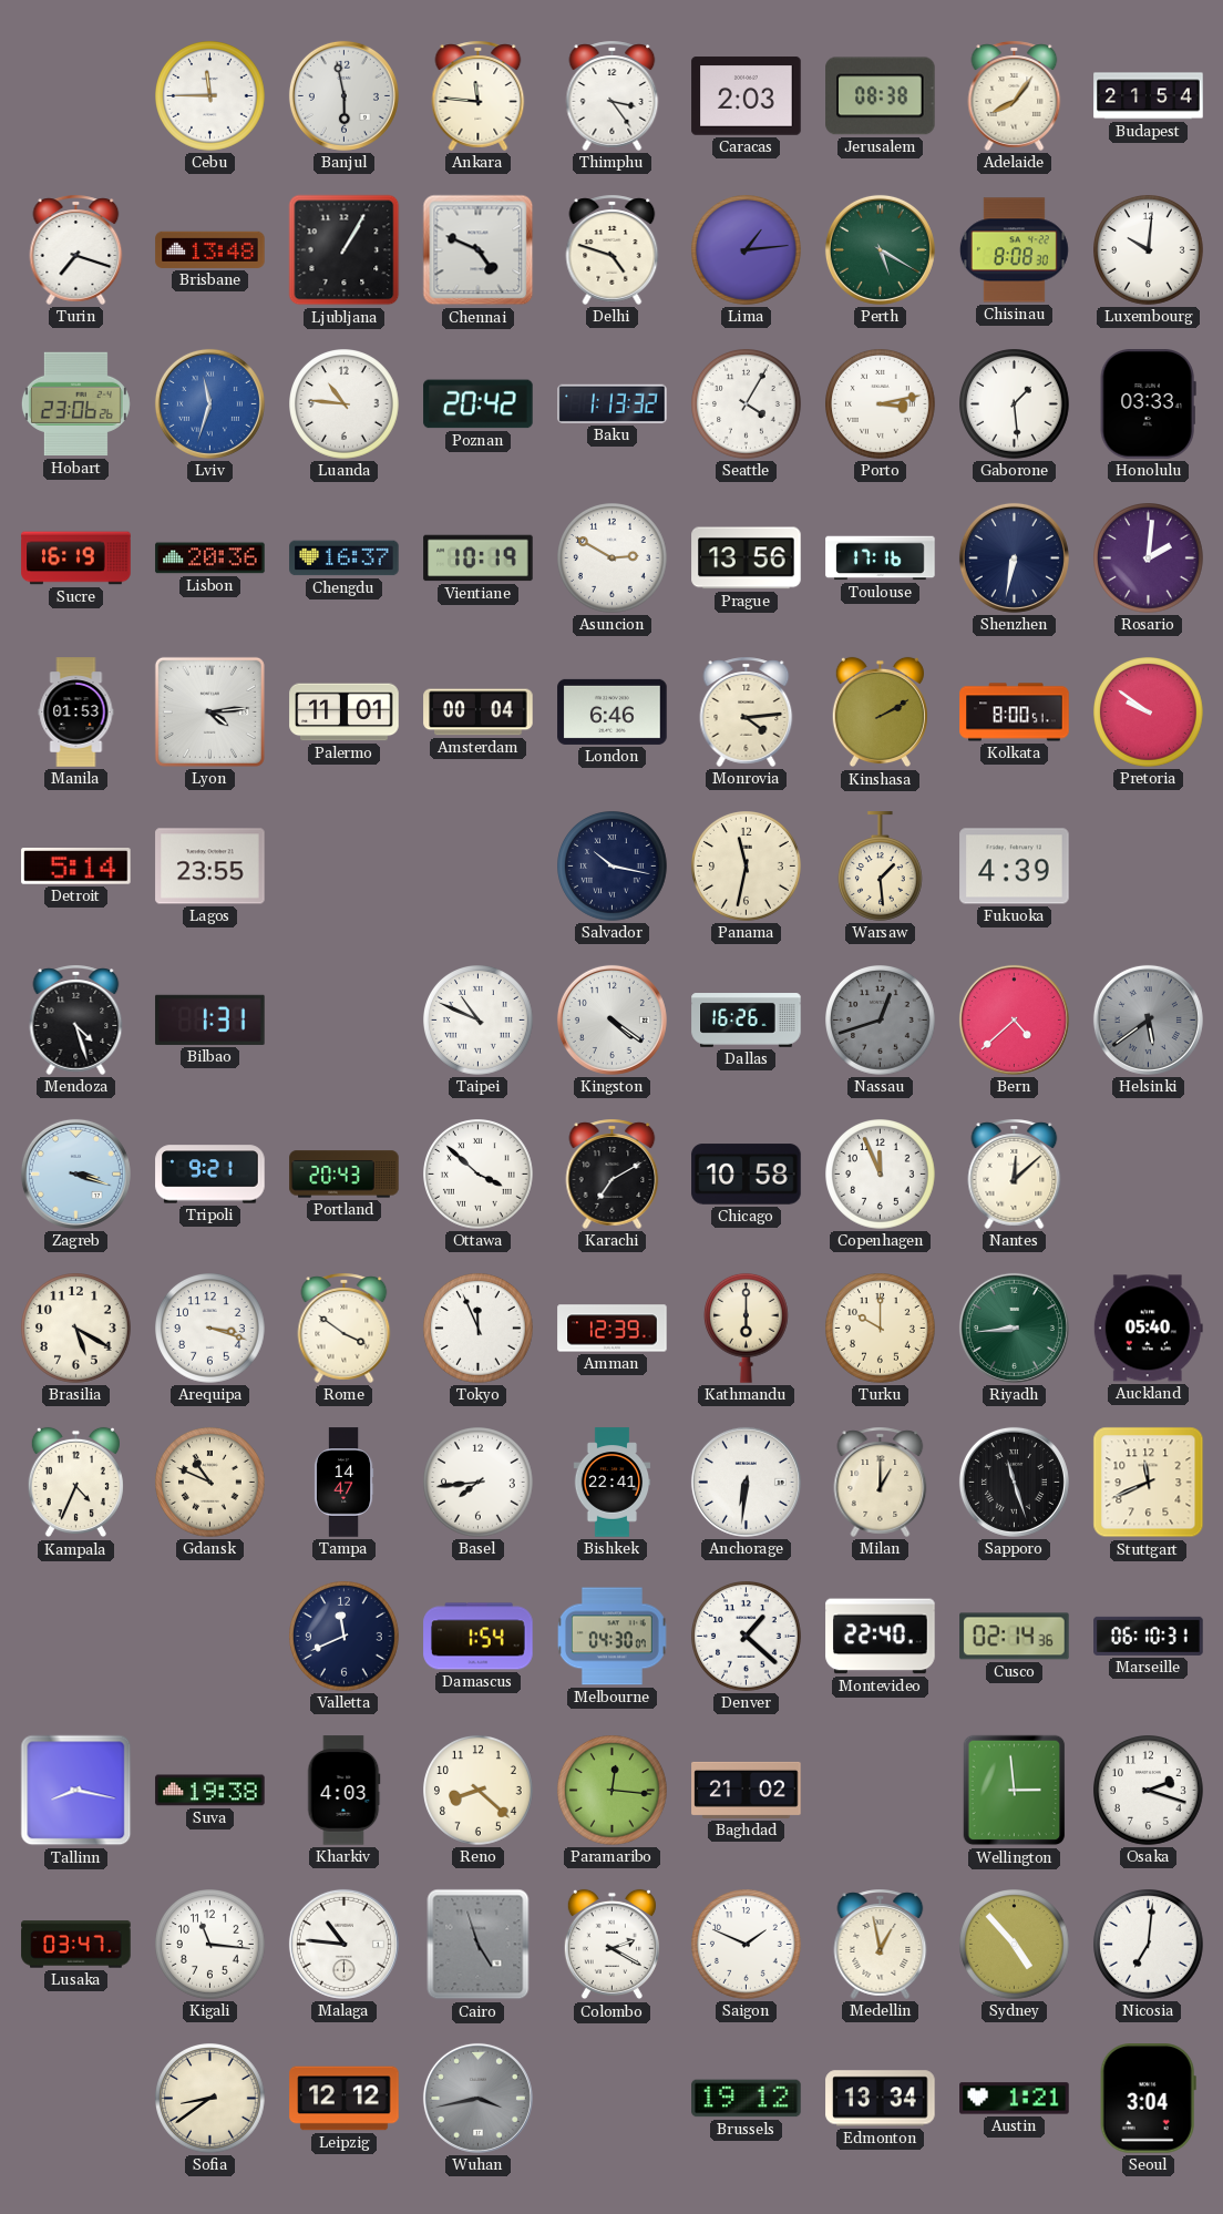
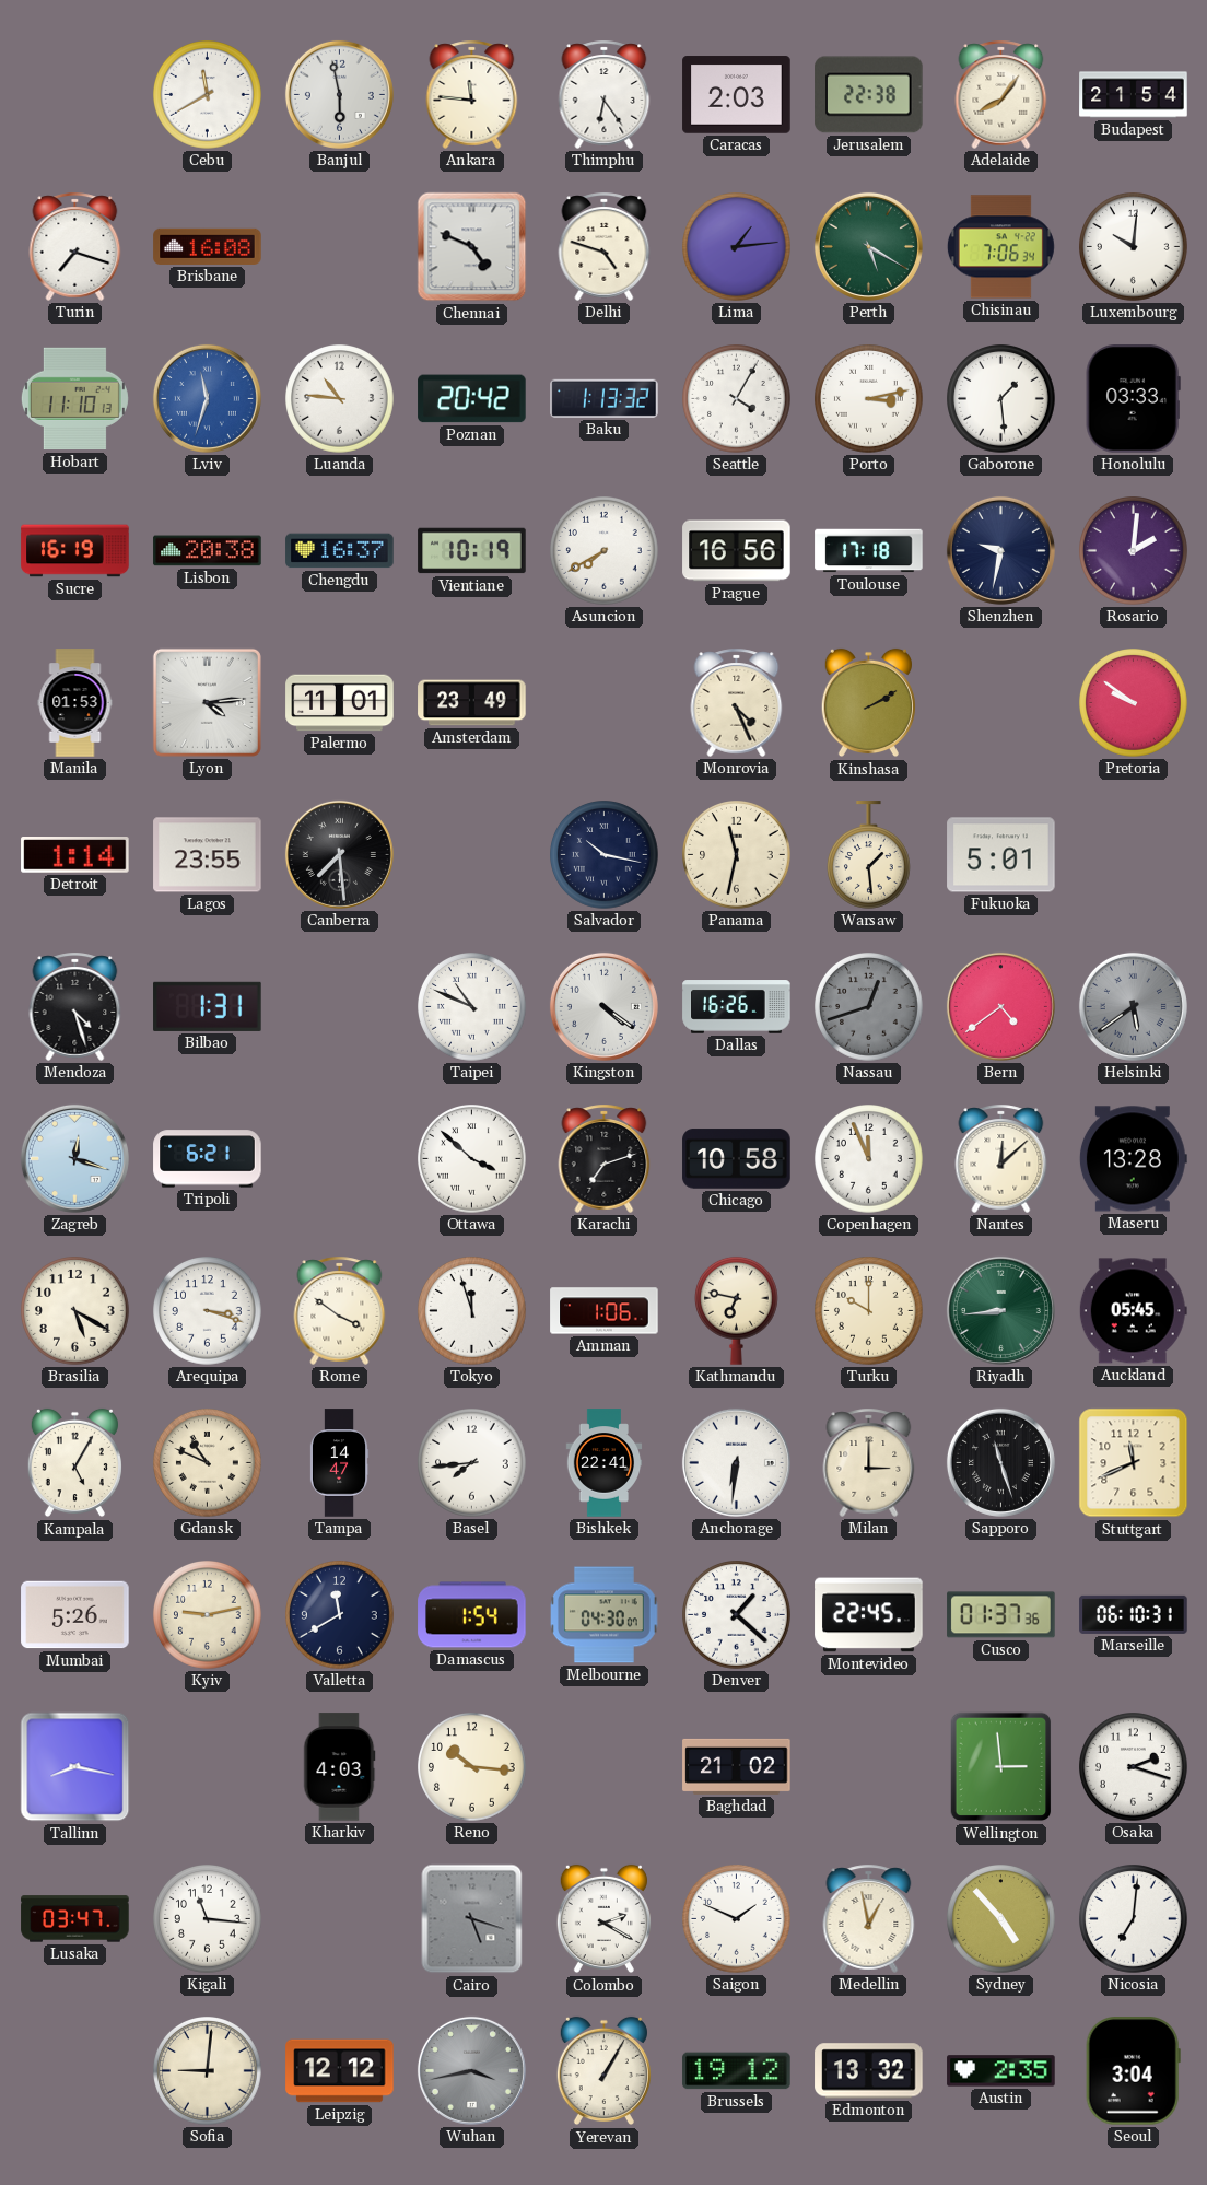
Cebu: 11:45 -> 11:40 (208, 95)
Thimphu: 3:24 -> 6:24 (605, 94)
Jerusalem: 08:38 -> 22:38 (869, 95)
Brisbane: 13:48 -> 16:08 (208, 246)
Ljubljana: 1:05 -> none (345, 250)
Chisinau: 8:08 -> 7:06 (1000, 247)
Hobart: 23:06 -> 11:10 (74, 399)
Lisbon: 20:36 -> 20:38 (208, 551)
Asuncion: 2:50 -> 7:40 (605, 551)
Prague: 13:56 -> 16:56 (737, 551)
Toulouse: 17:16 -> 17:18 (869, 551)
Shenzhen: 6:32 -> 9:32 (1000, 550)
Amsterdam: 00:04 -> 23:49 (472, 703)
London: 6:46 -> none (613, 711)
Monrovia: 4:14 -> 4:26 (737, 702)
Kolkata: 8:00 -> none (1015, 713)
Detroit: 5:14 -> 1:14 (75, 855)
Canberra: none -> 7:29 (339, 854)
Fukuoka: 4:39 -> 5:01 (1001, 855)
Bern: 4:38 -> 4:39 (1000, 1006)
Zagreb: 3:18 -> 12:18 (74, 1158)
Tripoli: 9:21 -> 6:21 (208, 1159)
Portland: 20:43 -> none (345, 1175)
Karachi: 7:10 -> 7:12 (605, 1158)
Maseru: none -> 13:28 (1133, 1159)
Tokyo: 11:56 -> 11:57 (472, 1311)
Amman: 12:39 -> 1:06 (605, 1311)
Kathmandu: 6:00 -> 6:47 (736, 1310)
Auckland: 05:40 -> 05:45 (1133, 1311)
Kampala: 4:34 -> 5:05 (74, 1463)
Milan: 1:00 -> 3:00 (869, 1462)
Mumbai: none -> 5:26 (75, 1615)
Kyiv: none -> 9:13 (208, 1615)
Valletta: 11:41 -> 11:40 (340, 1615)
Montevideo: 22:40 -> 22:45 (869, 1615)
Cusco: 02:14 -> 01:37 (1001, 1615)
Suva: 19:38 -> none (210, 1791)
Reno: 8:22 -> 10:16 (472, 1767)
Paramaribo: 12:16 -> none (613, 1791)
Malaga: 10:46 -> none (343, 1944)
Cairo: 4:57 -> 5:18 (472, 1919)
Sofia: 8:39 -> 9:01 (208, 2071)
Yerevan: none -> 1:05 (603, 2071)
Edmonton: 13:34 -> 13:32 (869, 2071)
Austin: 1:21 -> 2:35 (1001, 2071)
